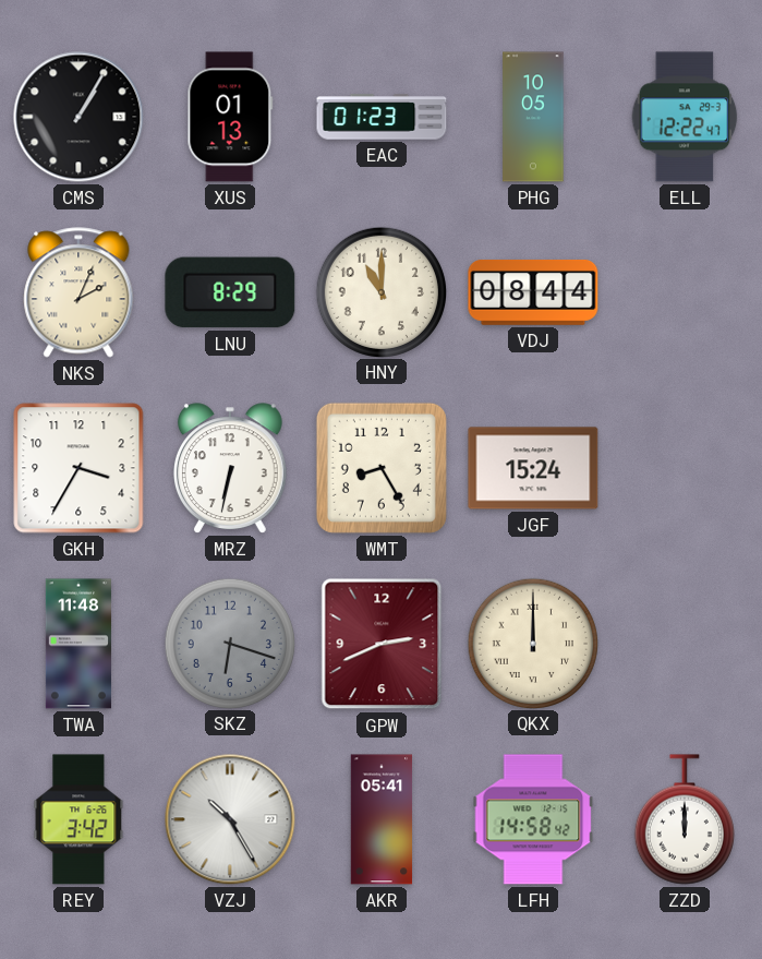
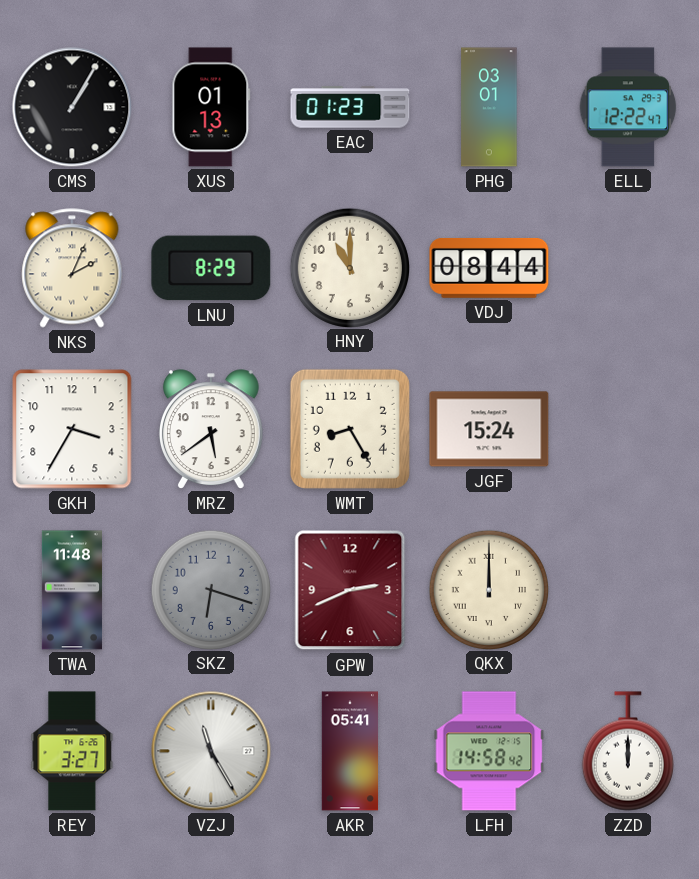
PHG: 10:05 -> 03:01 (489, 107)
MRZ: 6:32 -> 5:39 (211, 429)
REY: 3:42 -> 3:27 (72, 751)
VZJ: 10:25 -> 11:25 (211, 751)
